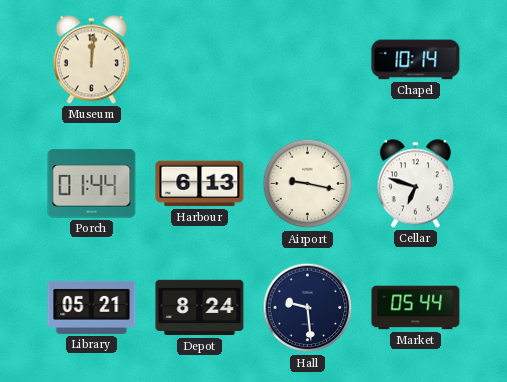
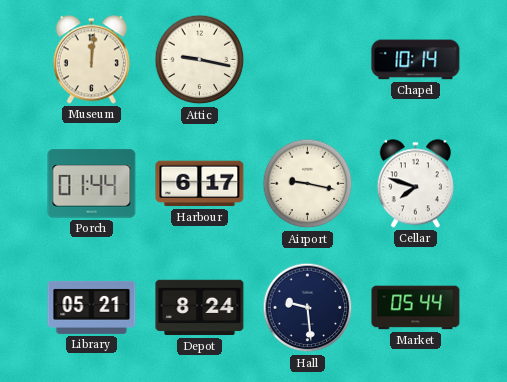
Attic: none -> 9:17 (200, 60)
Harbour: 6:13 -> 6:17 (200, 184)
Cellar: 6:48 -> 7:48 (415, 184)
